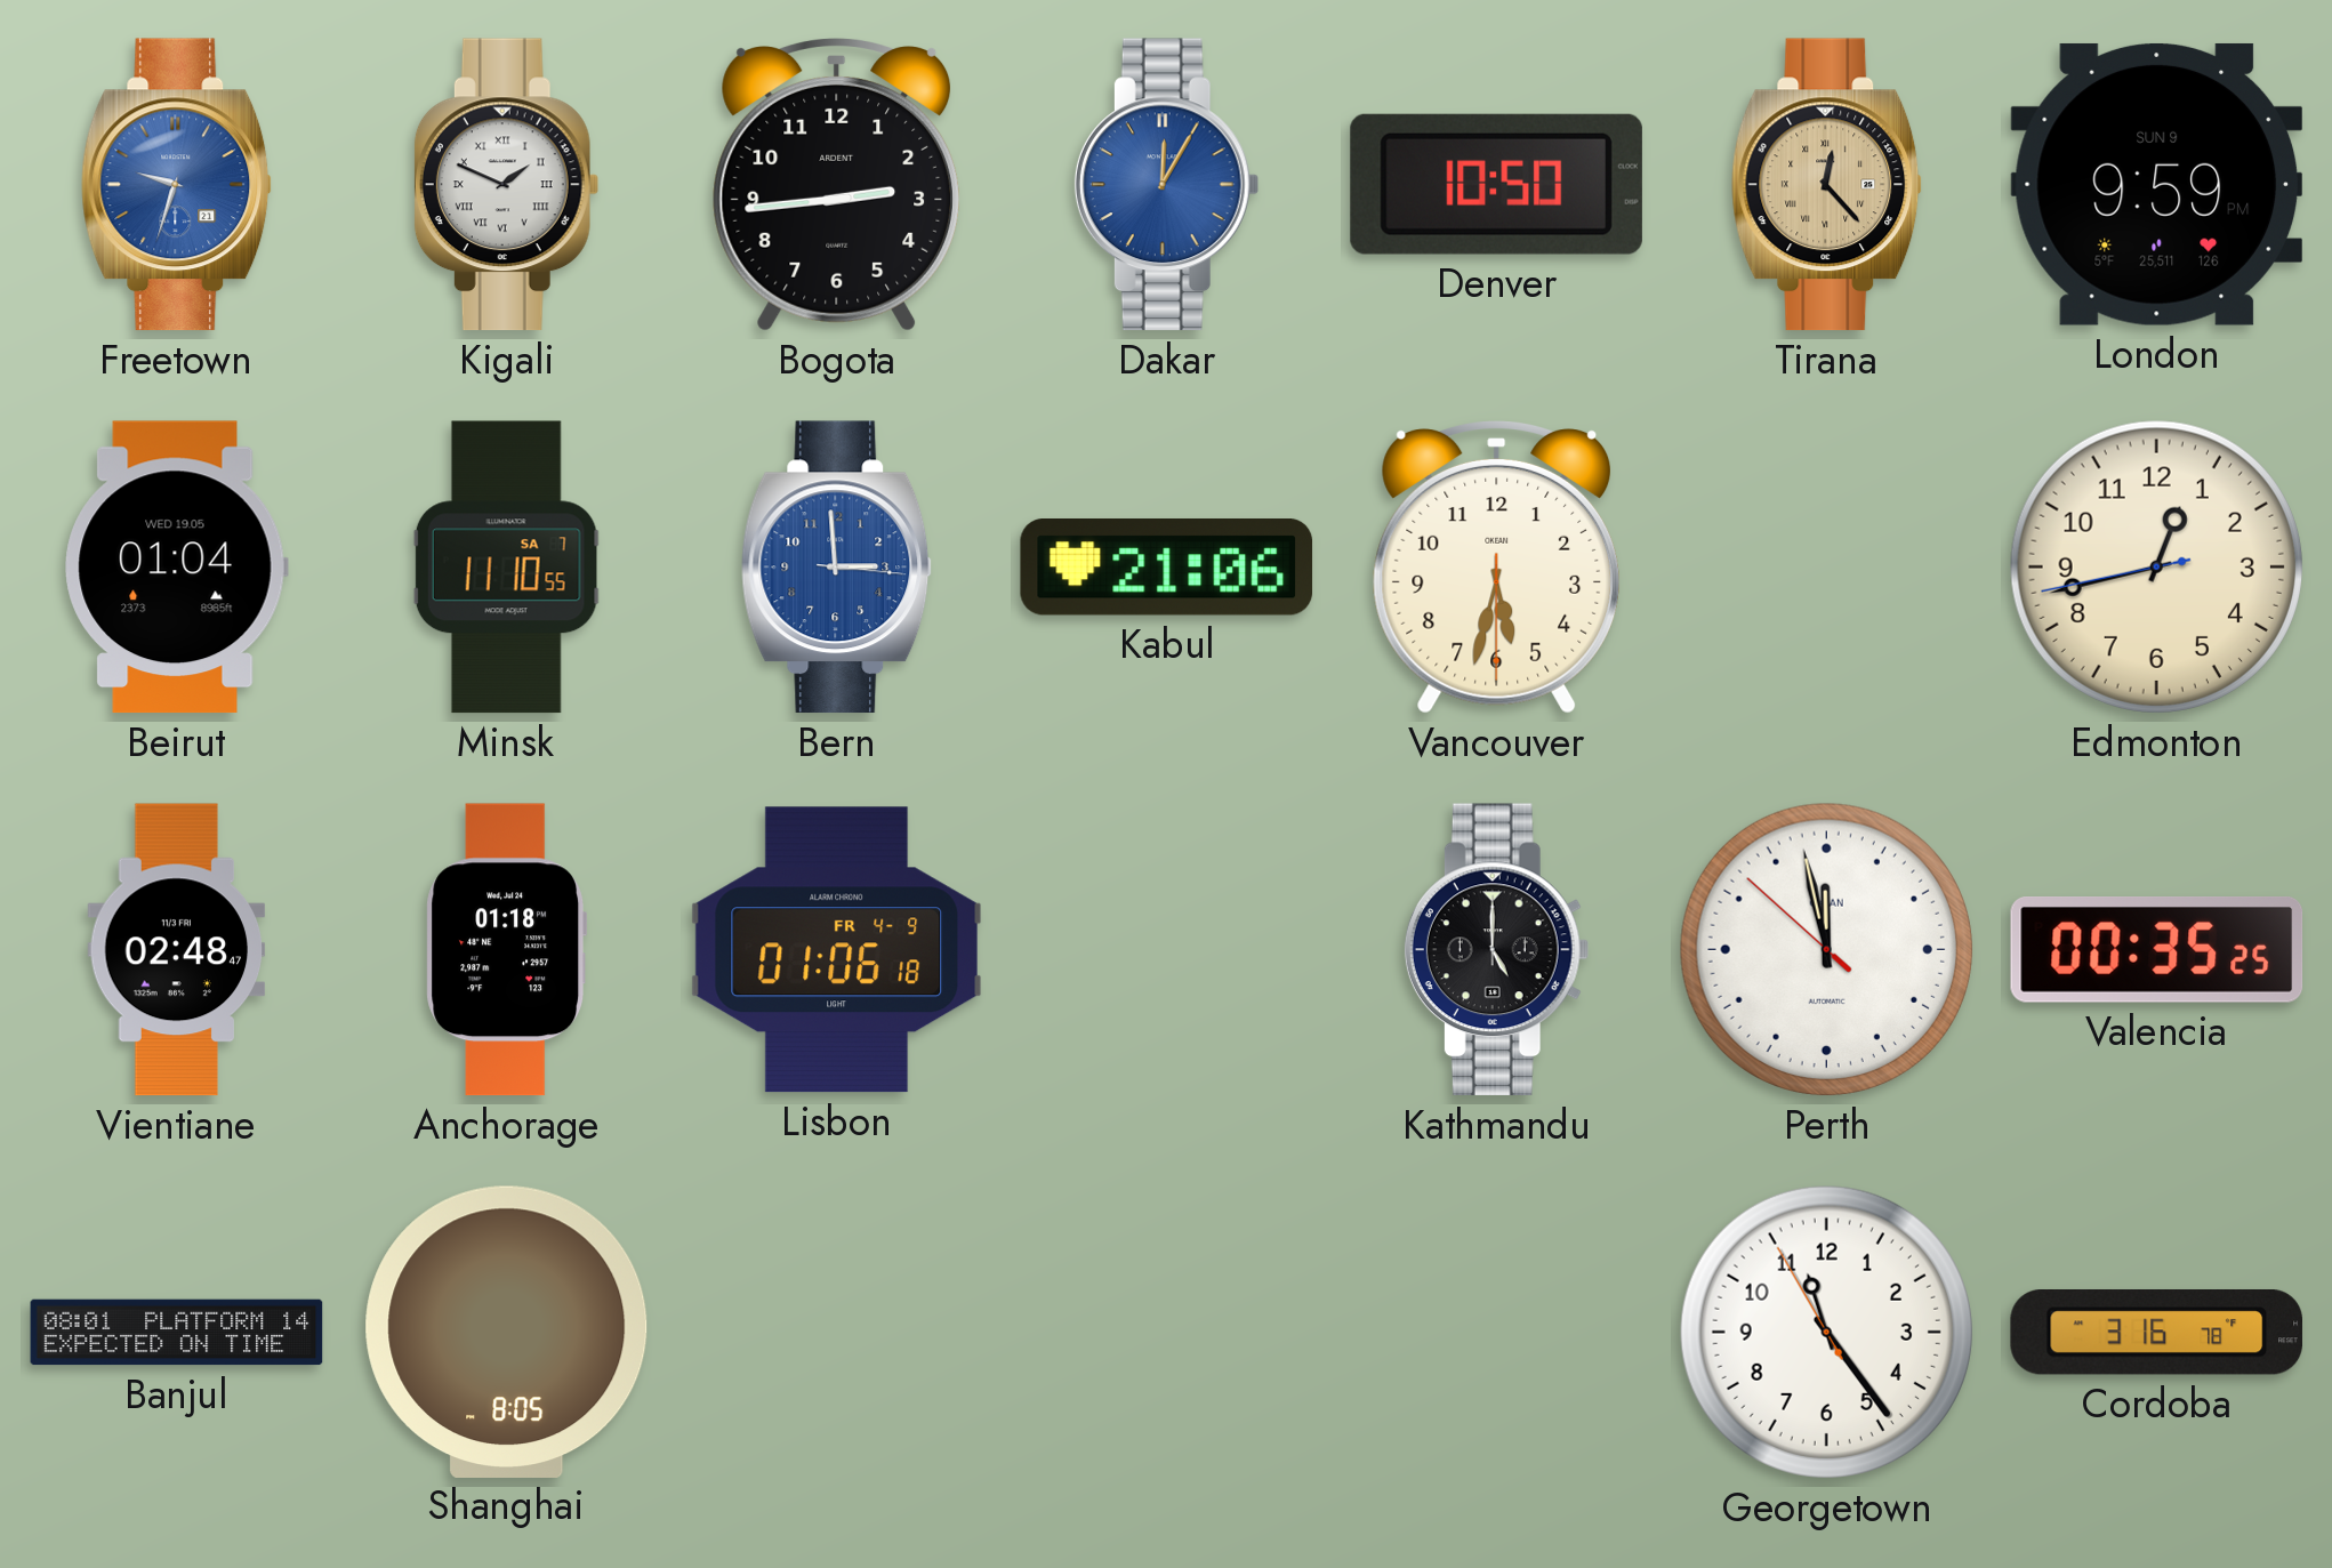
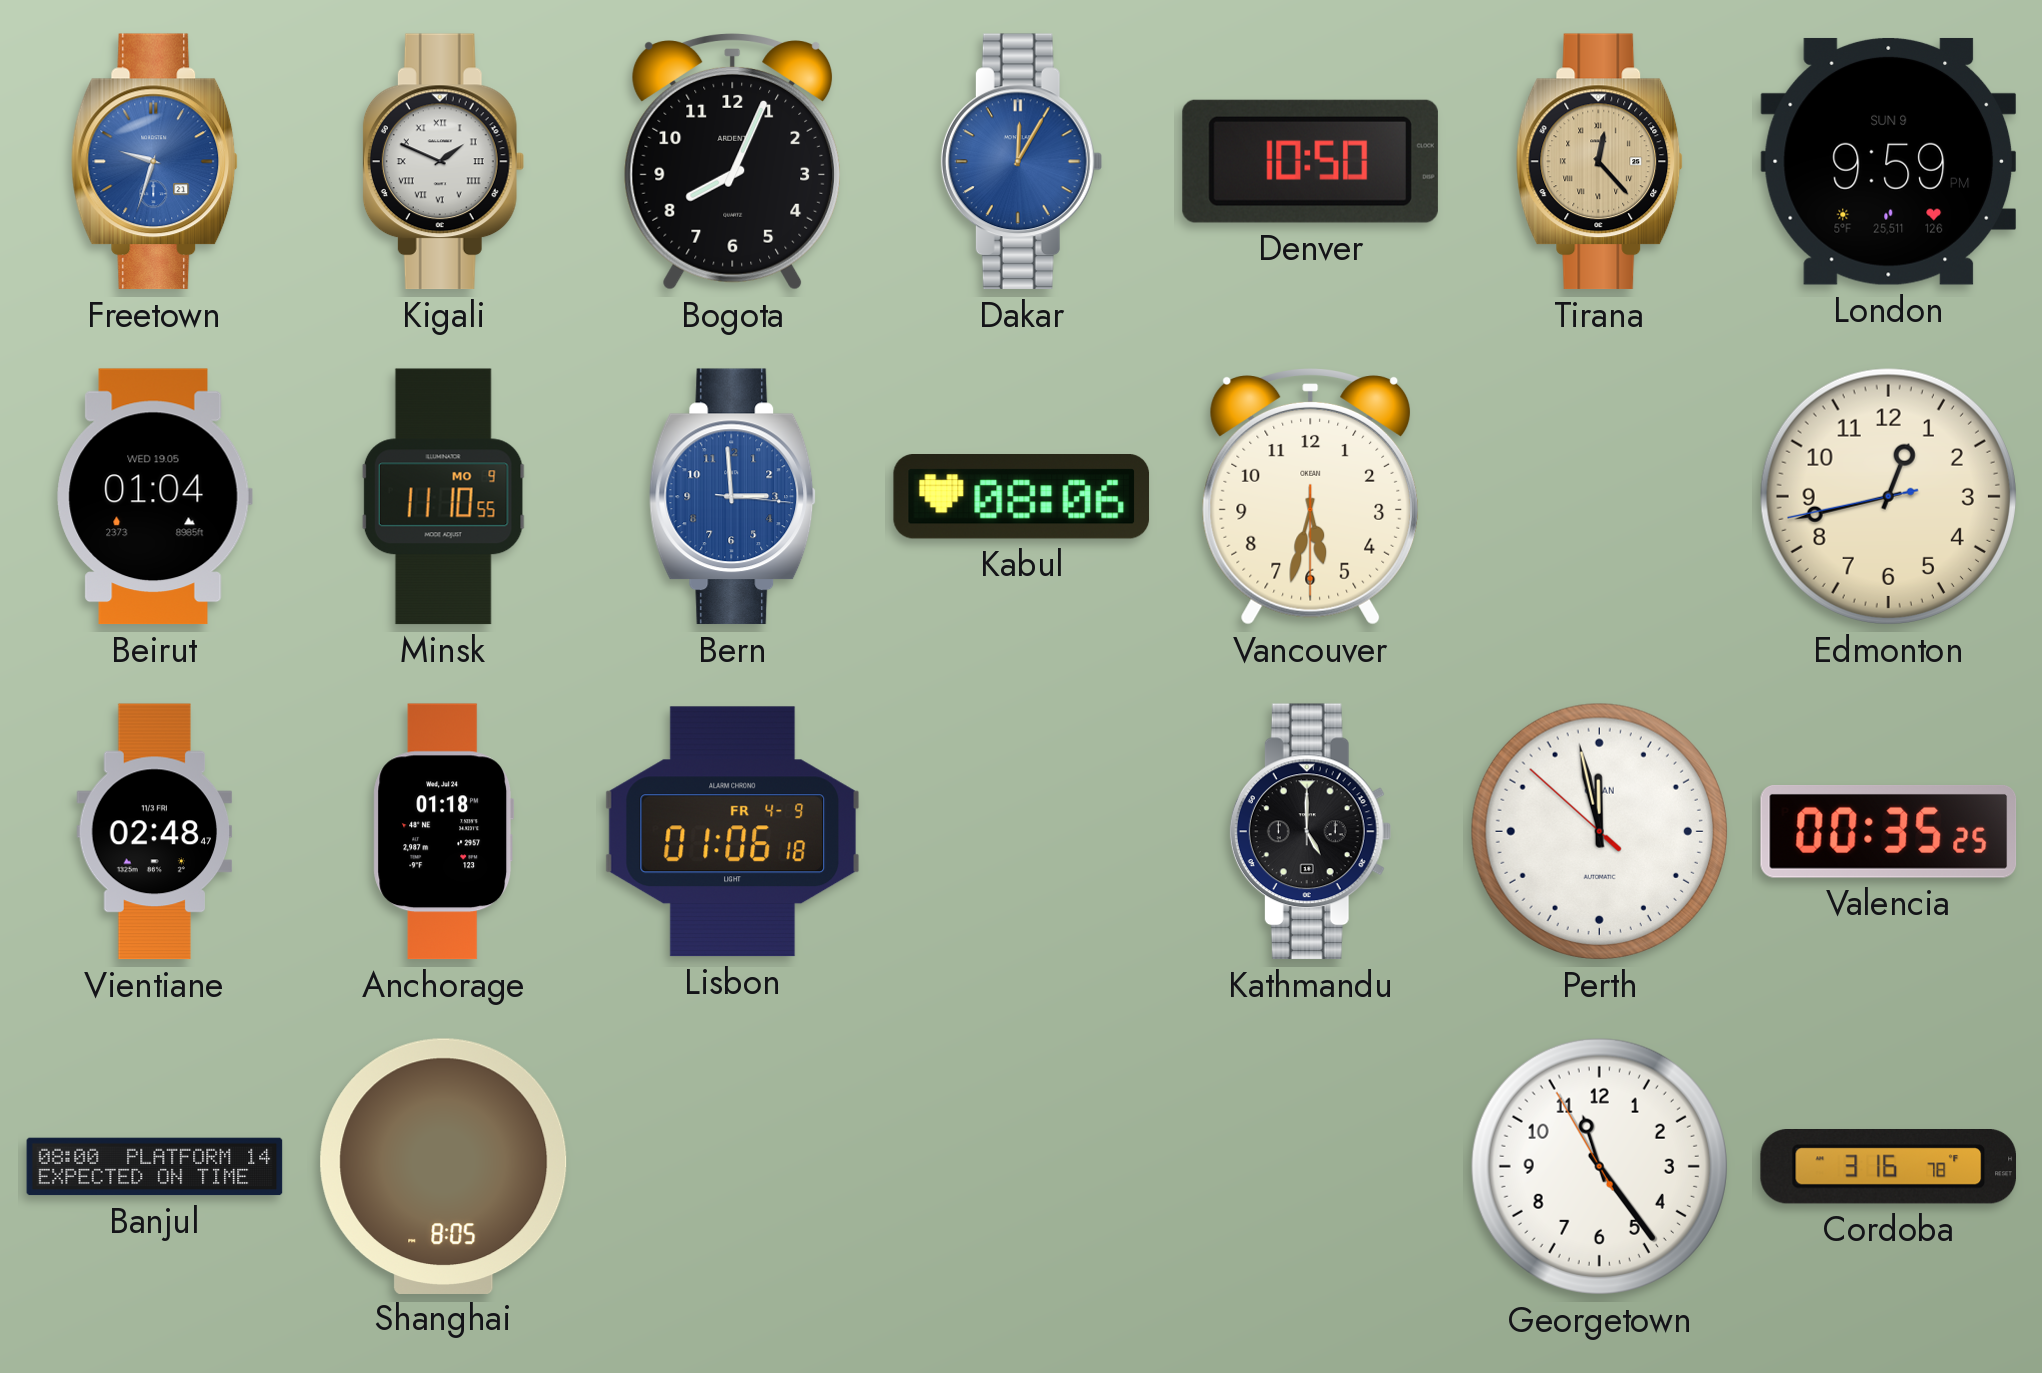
Bogota: 2:44 -> 8:04 (733, 162)
Minsk date: SA 7 -> MO 9 (443, 497)
Kabul: 21:06 -> 08:06 (1021, 497)
Banjul: 08:01 -> 08:00 (155, 1167)
